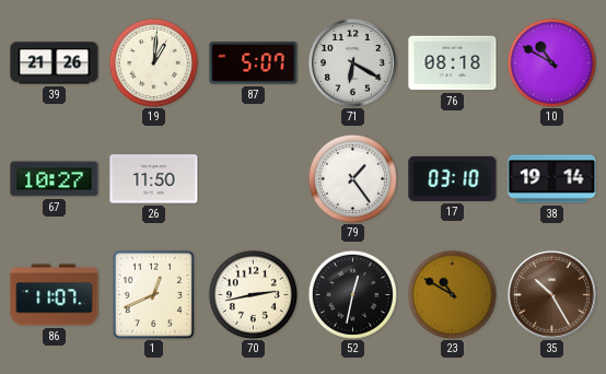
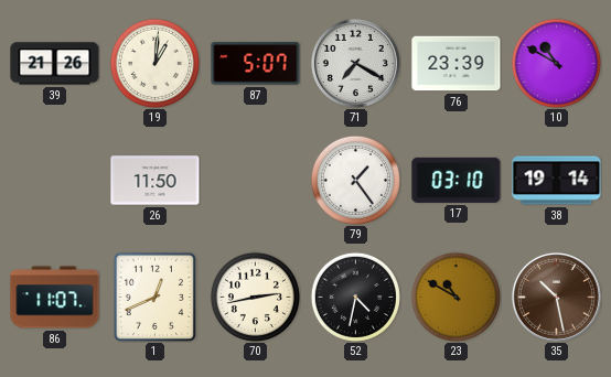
71: 6:20 -> 7:20 (355, 63)
76: 08:18 -> 23:39 (457, 64)
67: 10:27 -> none (55, 179)
52: 12:32 -> 4:32 (355, 297)
35: 10:25 -> 10:28 (556, 297)
